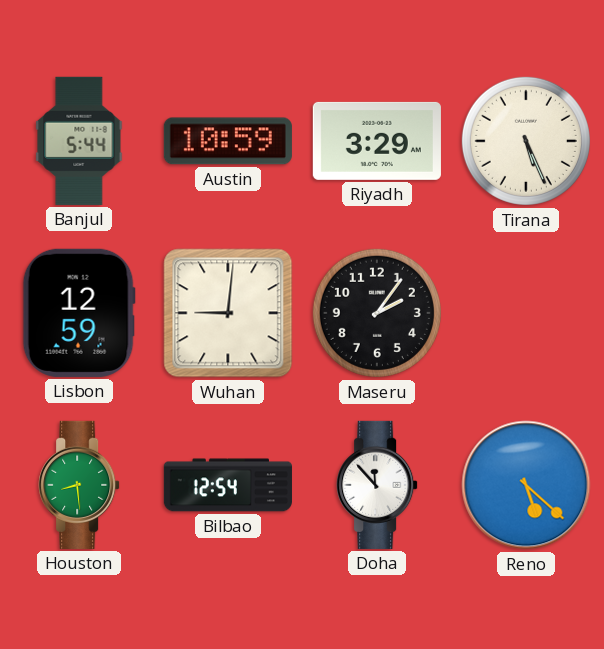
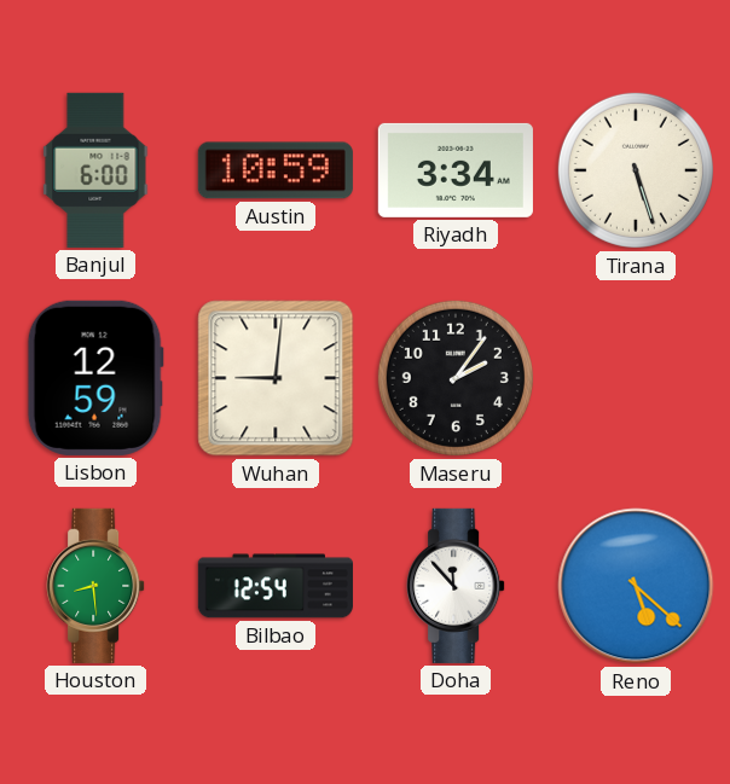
Banjul: 5:44 -> 6:00 (95, 170)
Riyadh: 3:29 -> 3:34 (456, 170)
Tirana: 5:26 -> 5:27 (636, 170)
